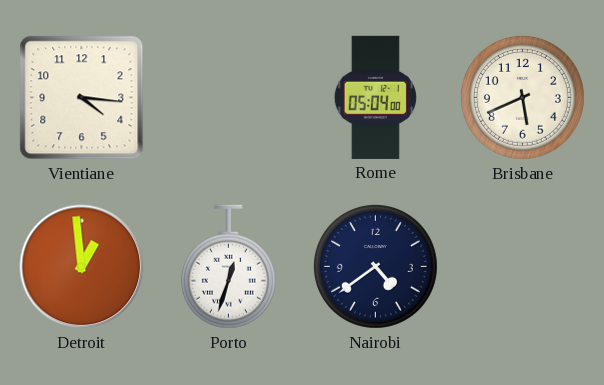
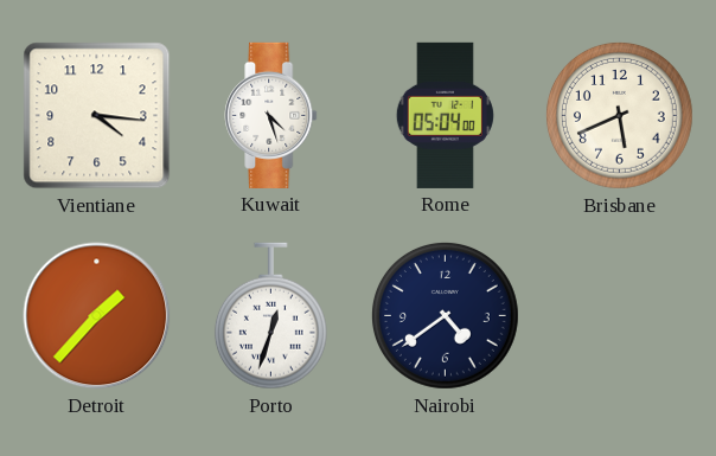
Kuwait: none -> 4:27 (271, 115)
Detroit: 12:59 -> 1:37 (97, 316)
